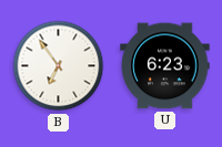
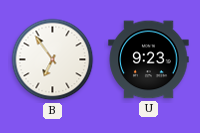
U: 6:23 -> 9:23 (149, 60)
